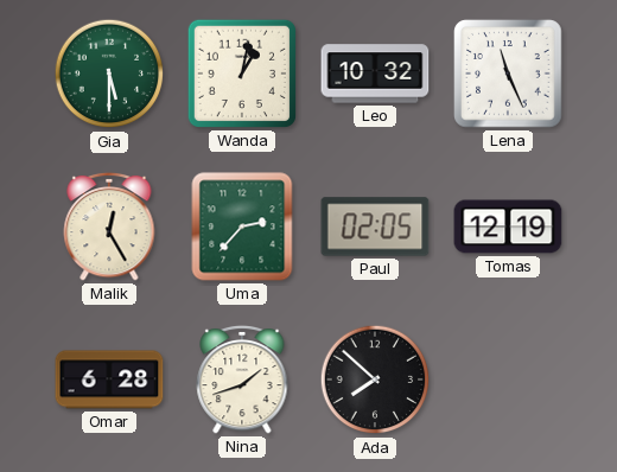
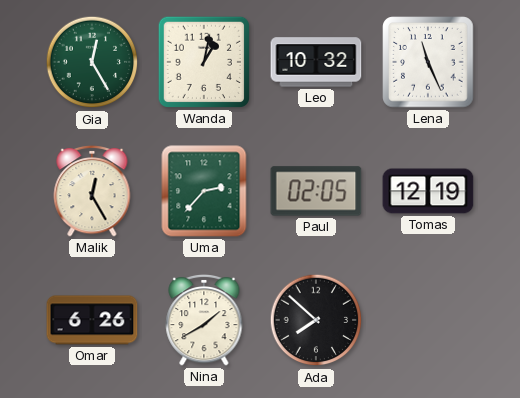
Gia: 5:30 -> 12:25 (92, 62)
Omar: 6:28 -> 6:26 (92, 320)
Nina: 1:42 -> 1:40 (204, 320)
